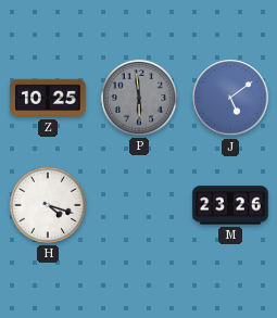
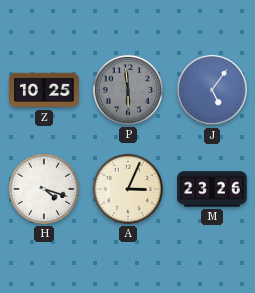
J: 5:09 -> 5:06 (212, 90)
A: none -> 3:04 (128, 189)
